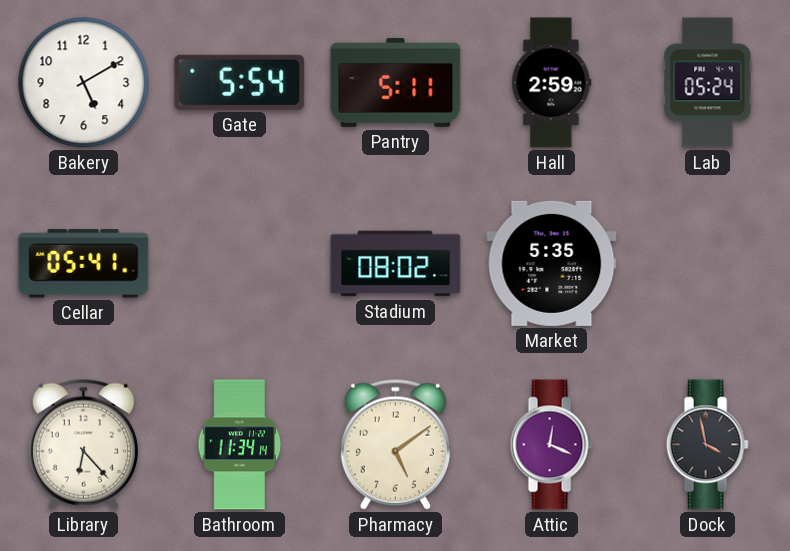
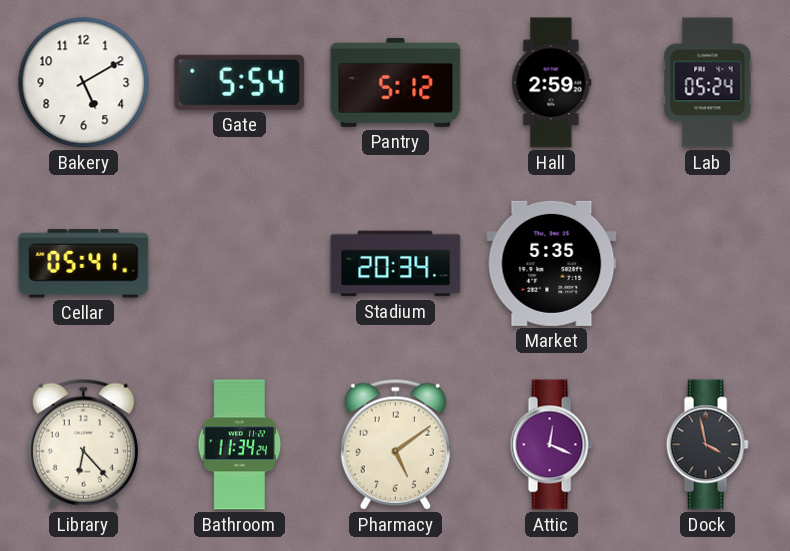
Pantry: 5:11 -> 5:12 (396, 82)
Stadium: 08:02 -> 20:34 (396, 264)
Bathroom: 11:34:14 -> 11:34:24 (240, 445)
